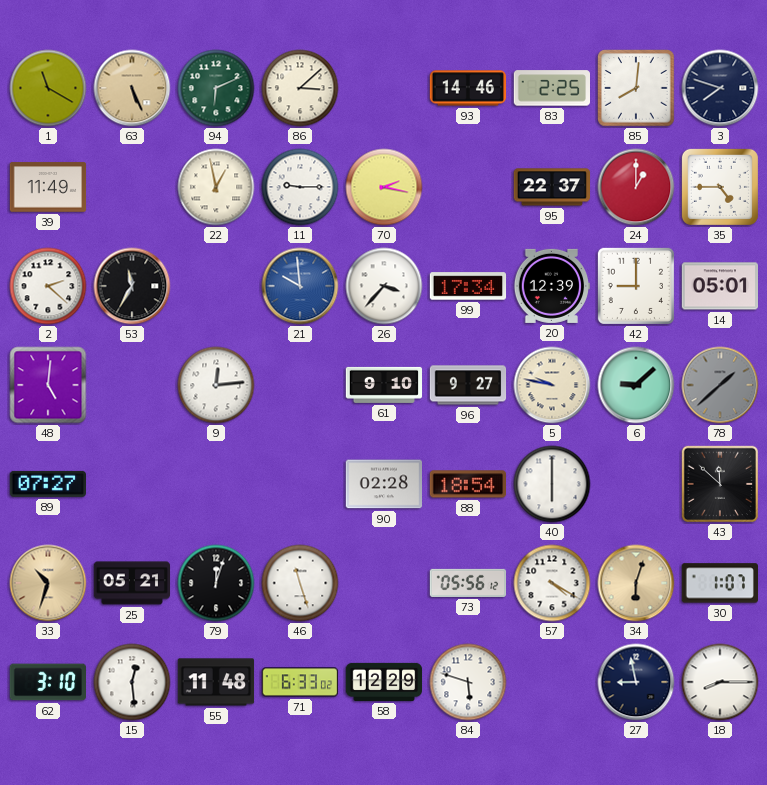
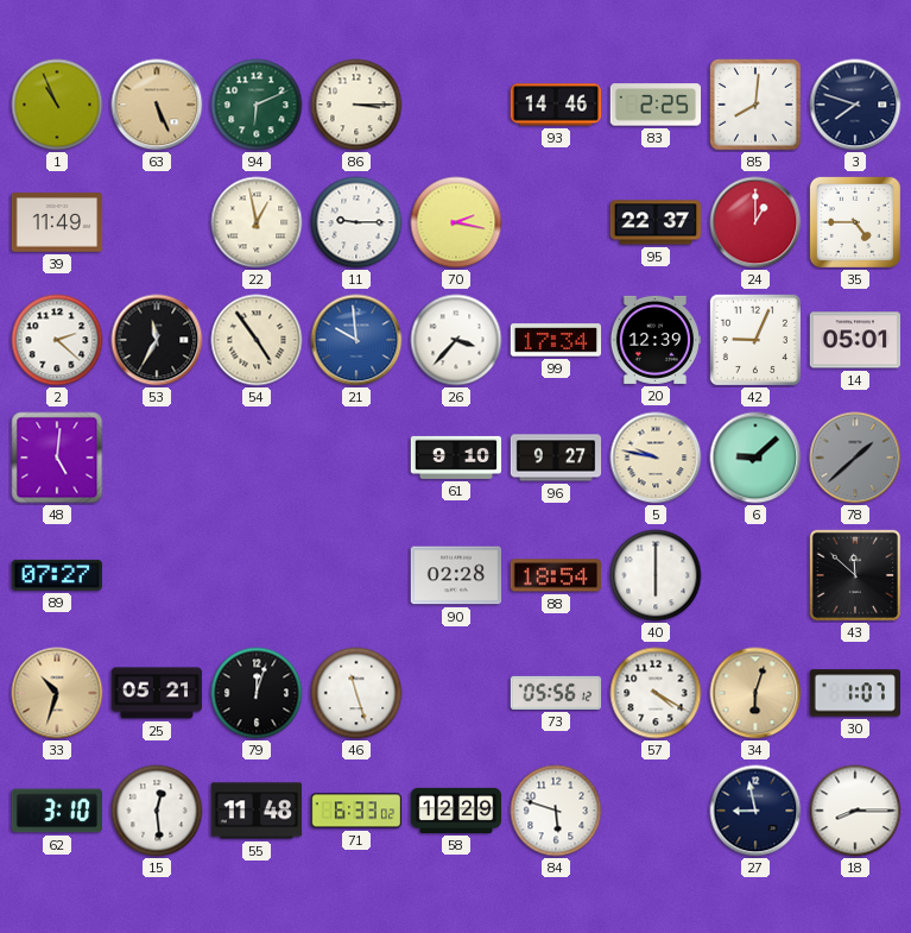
1: 11:20 -> 10:56 (57, 105)
86: 3:08 -> 3:15 (356, 105)
54: none -> 4:54 (257, 340)
42: 9:00 -> 9:04 (755, 340)
9: 12:14 -> none (216, 385)
